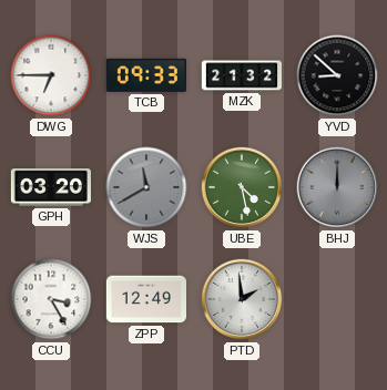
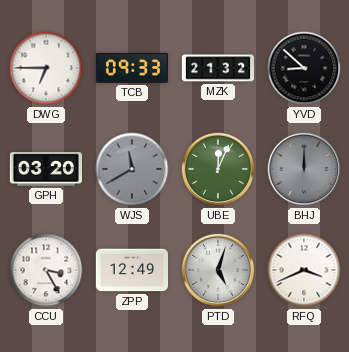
UBE: 4:28 -> 12:04 (218, 169)
PTD: 1:59 -> 5:03 (218, 270)
RFQ: none -> 3:41 (304, 270)
